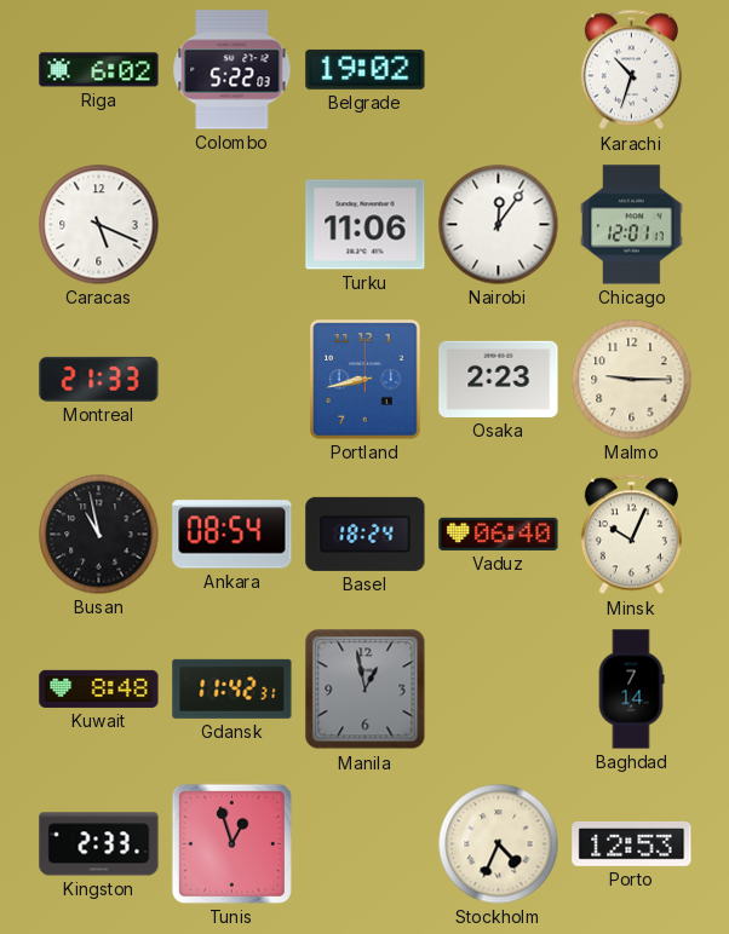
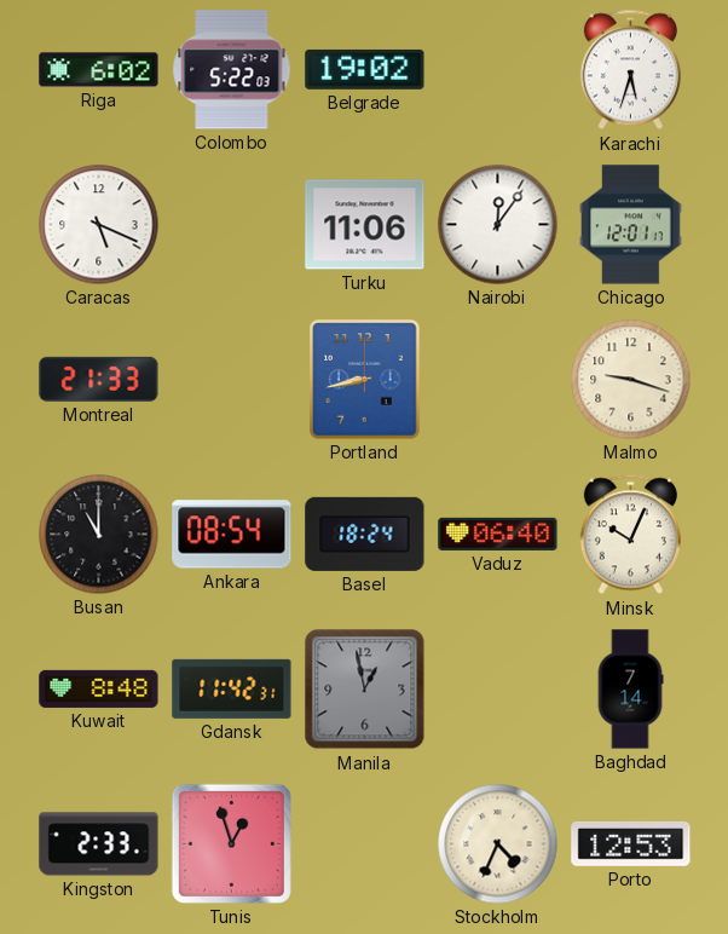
Karachi: 10:33 -> 5:33 (630, 70)
Osaka: 2:23 -> none (499, 379)
Malmo: 9:15 -> 9:18 (631, 380)
Busan: 10:58 -> 11:00 (99, 535)
